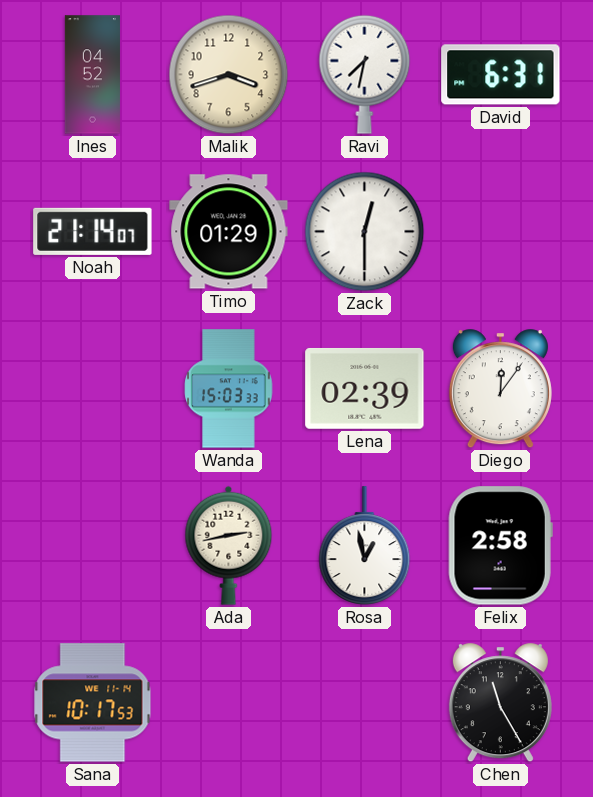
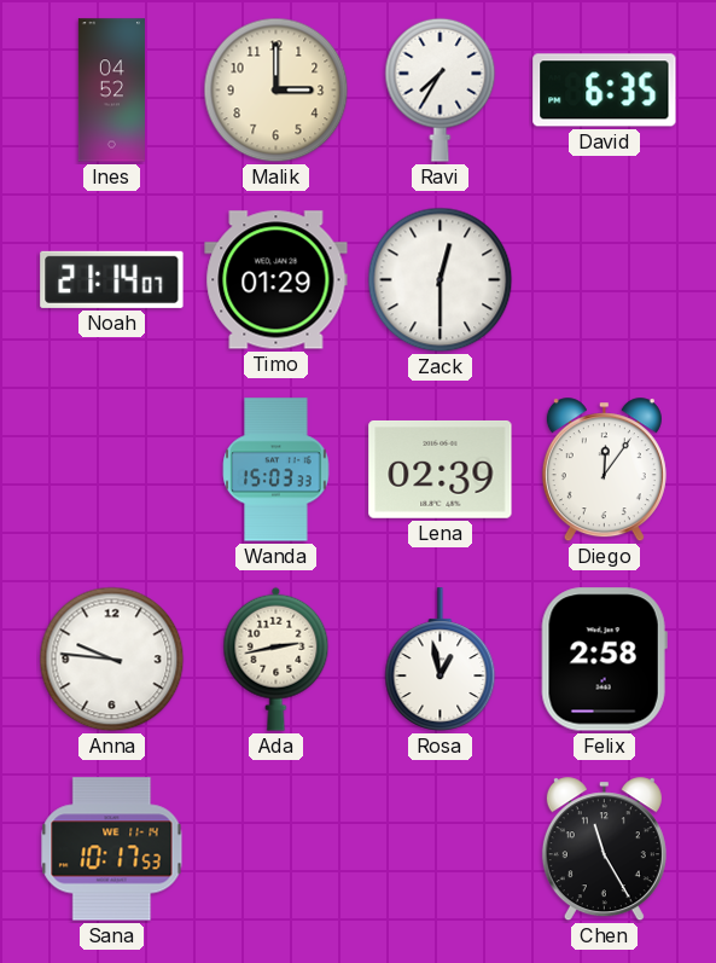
Malik: 3:42 -> 3:00 (276, 91)
Ravi: 7:32 -> 7:35 (441, 89)
David: 6:31 -> 6:35 (605, 91)
Anna: none -> 9:46 (112, 660)
